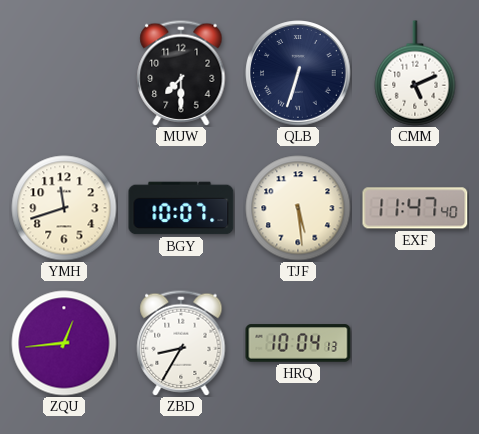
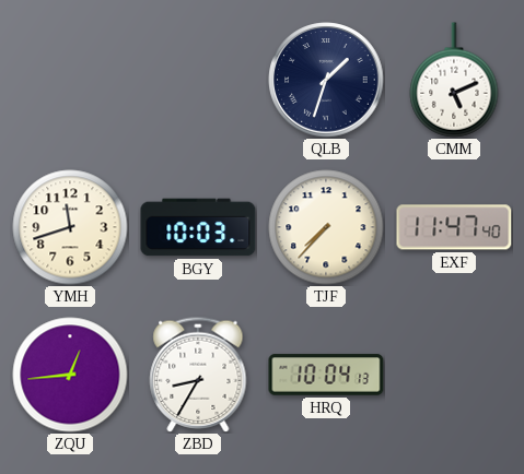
MUW: 7:30 -> none (181, 73)
QLB: 6:33 -> 1:33 (326, 80)
BGY: 10:07 -> 10:03 (198, 227)
TJF: 5:29 -> 7:37 (326, 227)
